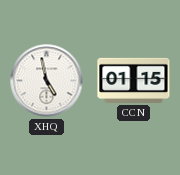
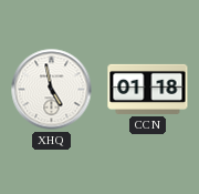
CCN: 01:15 -> 01:18 (148, 89)
